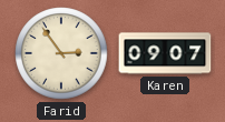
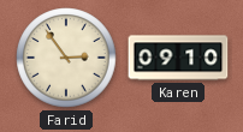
Karen: 09:07 -> 09:10 (178, 58)
